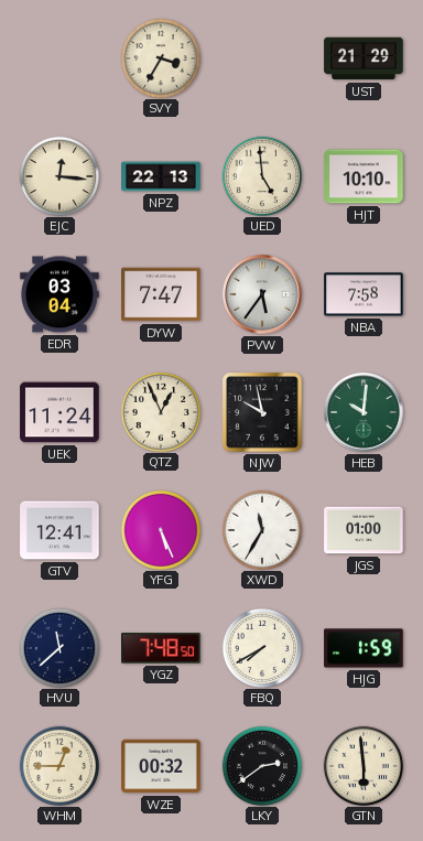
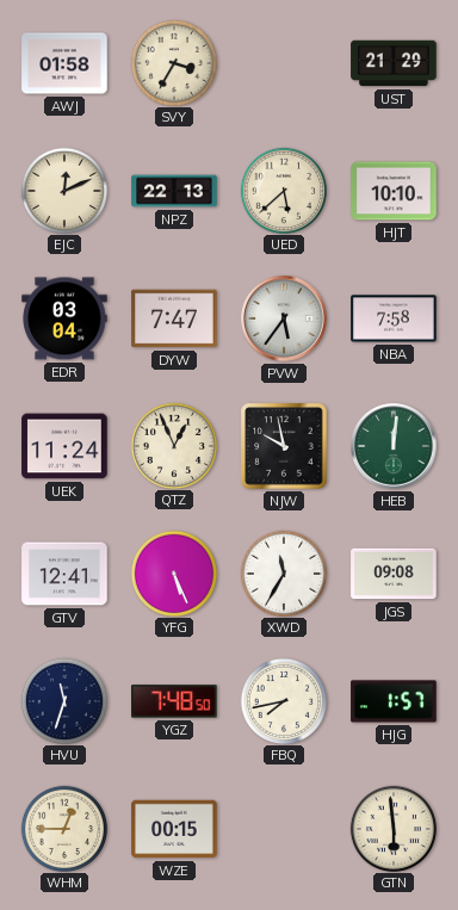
AWJ: none -> 01:58 (64, 63)
EJC: 12:16 -> 12:11 (63, 190)
UED: 4:59 -> 5:38 (283, 190)
HEB: 10:01 -> 12:01 (394, 446)
JGS: 01:00 -> 09:08 (394, 574)
HVU: 11:38 -> 11:33 (63, 700)
FBQ: 7:40 -> 7:43 (283, 700)
HJG: 1:59 -> 1:57 (394, 701)
WZE: 00:32 -> 00:15 (174, 829)
LKY: 2:39 -> none (261, 765)
